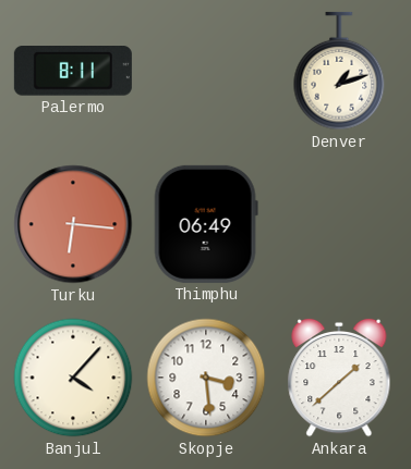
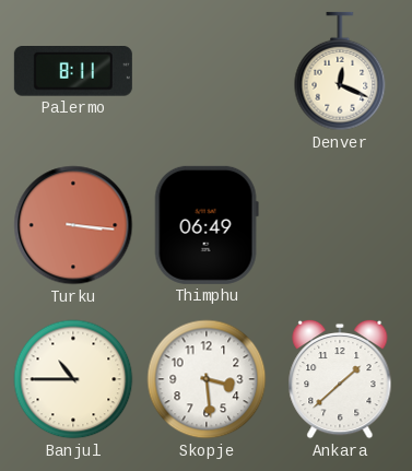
Denver: 1:12 -> 12:19 (340, 71)
Turku: 6:16 -> 3:16 (73, 225)
Banjul: 4:07 -> 10:45 (73, 379)
